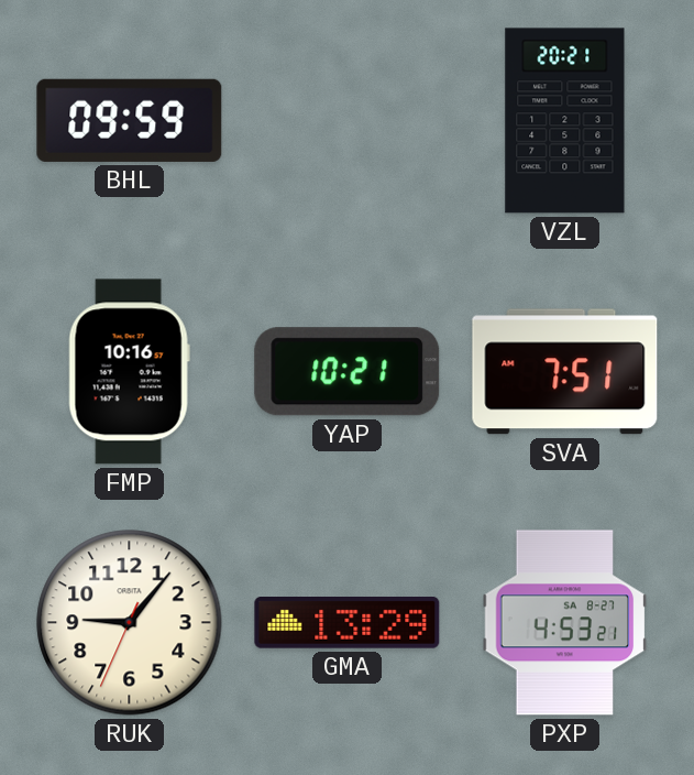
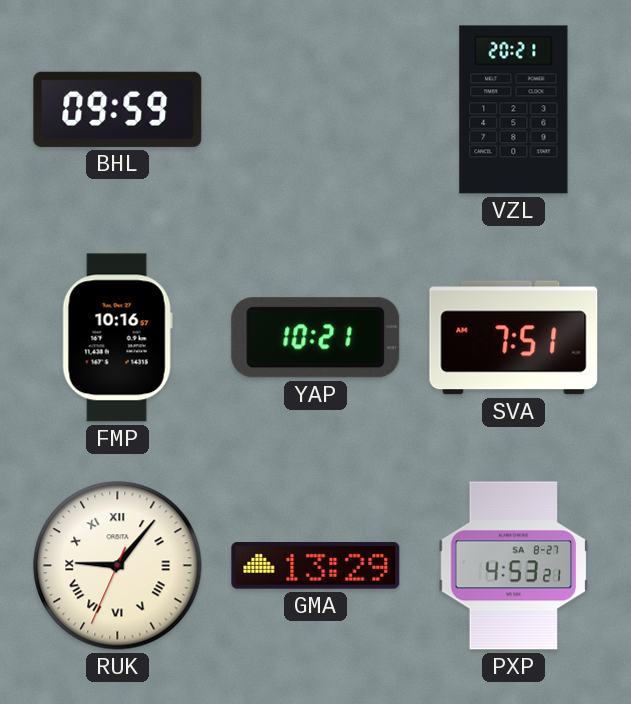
RUK numerals: Arabic -> Roman (118, 566)
